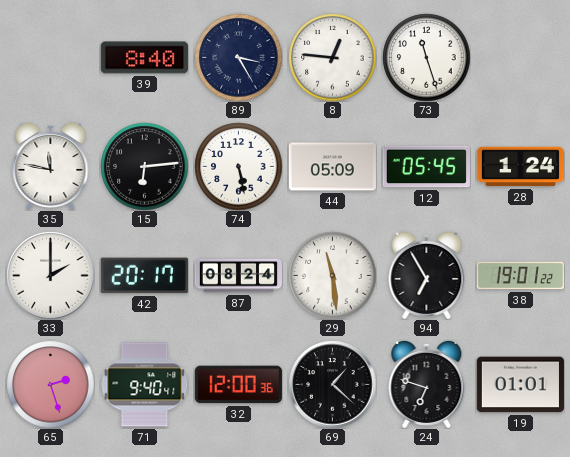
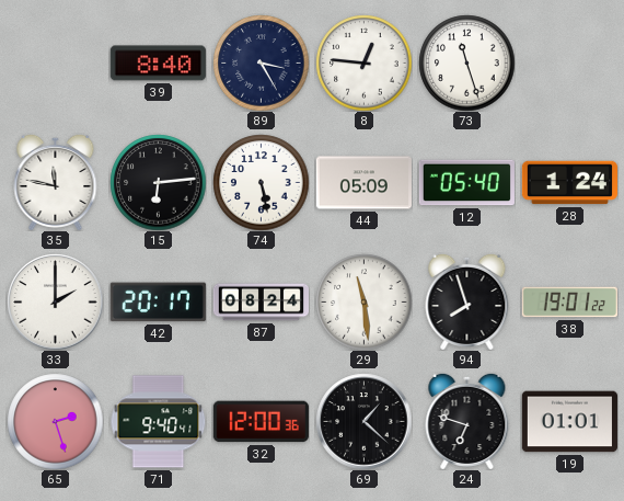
12: 05:45 -> 05:40 (466, 183)
94: 6:55 -> 7:57 (467, 301)
